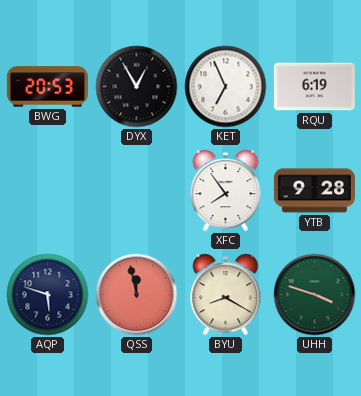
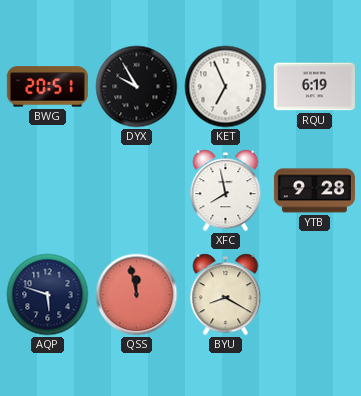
BWG: 20:53 -> 20:51 (47, 87)
DYX: 12:55 -> 9:55 (137, 87)
XFC: 7:54 -> 7:58 (226, 191)
UHH: 3:48 -> none (315, 295)
